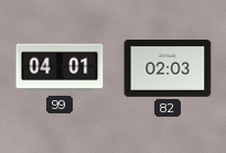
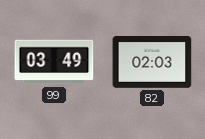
99: 04:01 -> 03:49 (54, 62)
